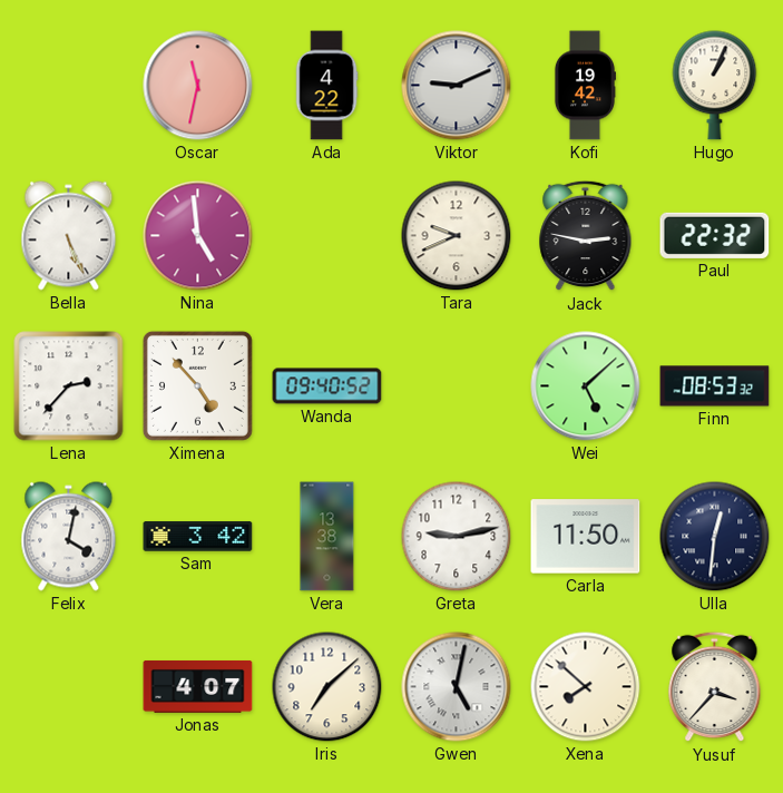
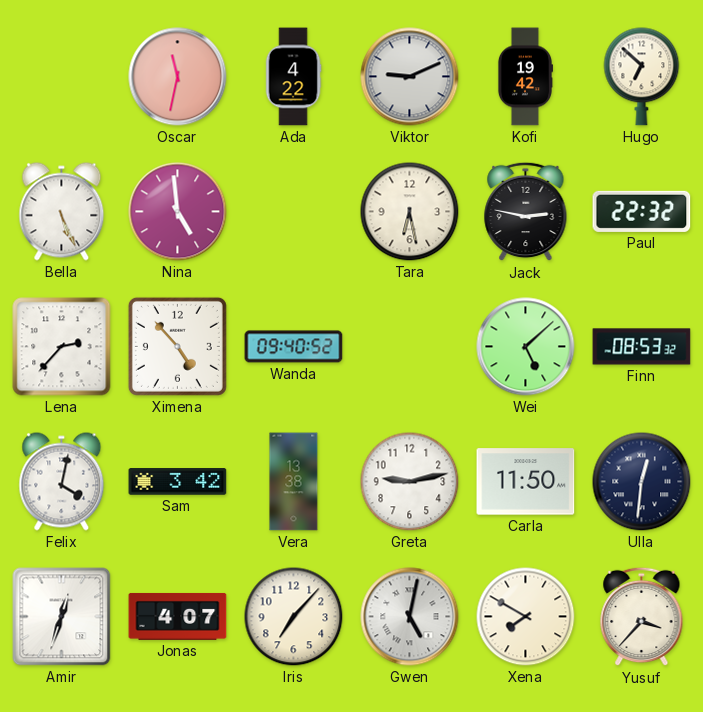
Hugo: 1:04 -> 6:52 (642, 77)
Tara: 9:41 -> 6:28 (410, 212)
Amir: none -> 12:33 (62, 617)
Iris: 7:08 -> 7:07 (294, 617)
Xena: 7:52 -> 7:50 (526, 617)
